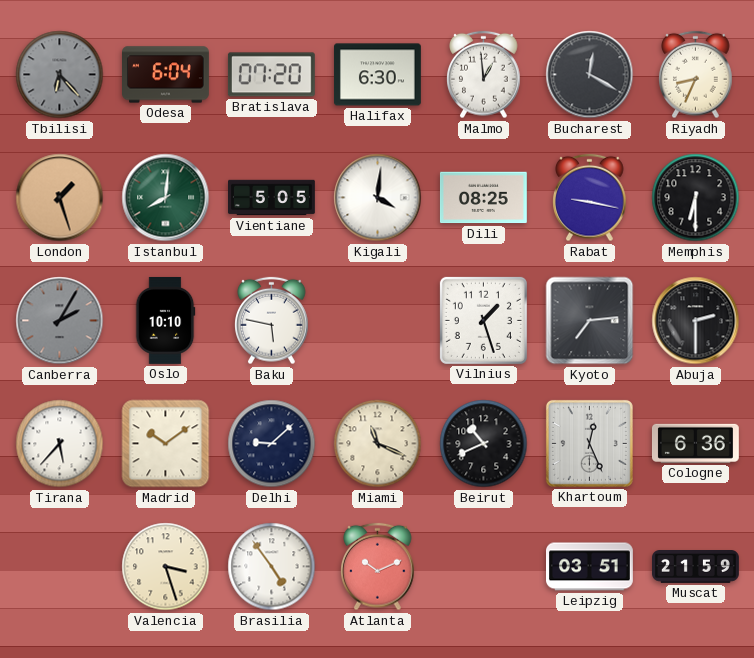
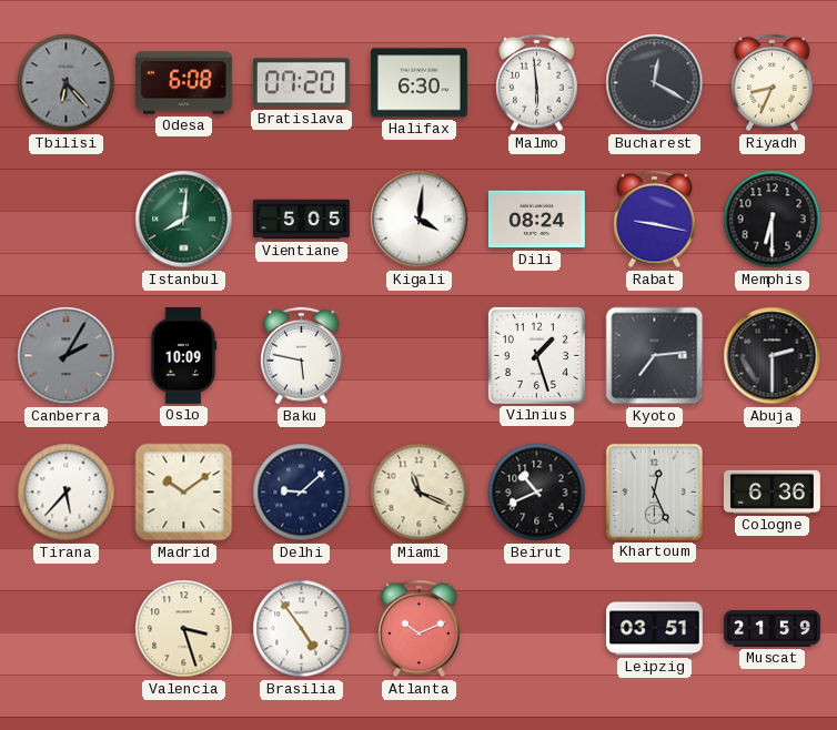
Odesa: 6:04 -> 6:08 (184, 83)
Malmo: 12:59 -> 5:59 (537, 83)
London: 1:27 -> none (60, 198)
Dili: 08:25 -> 08:24 (536, 220)
Oslo: 10:10 -> 10:09 (183, 355)
